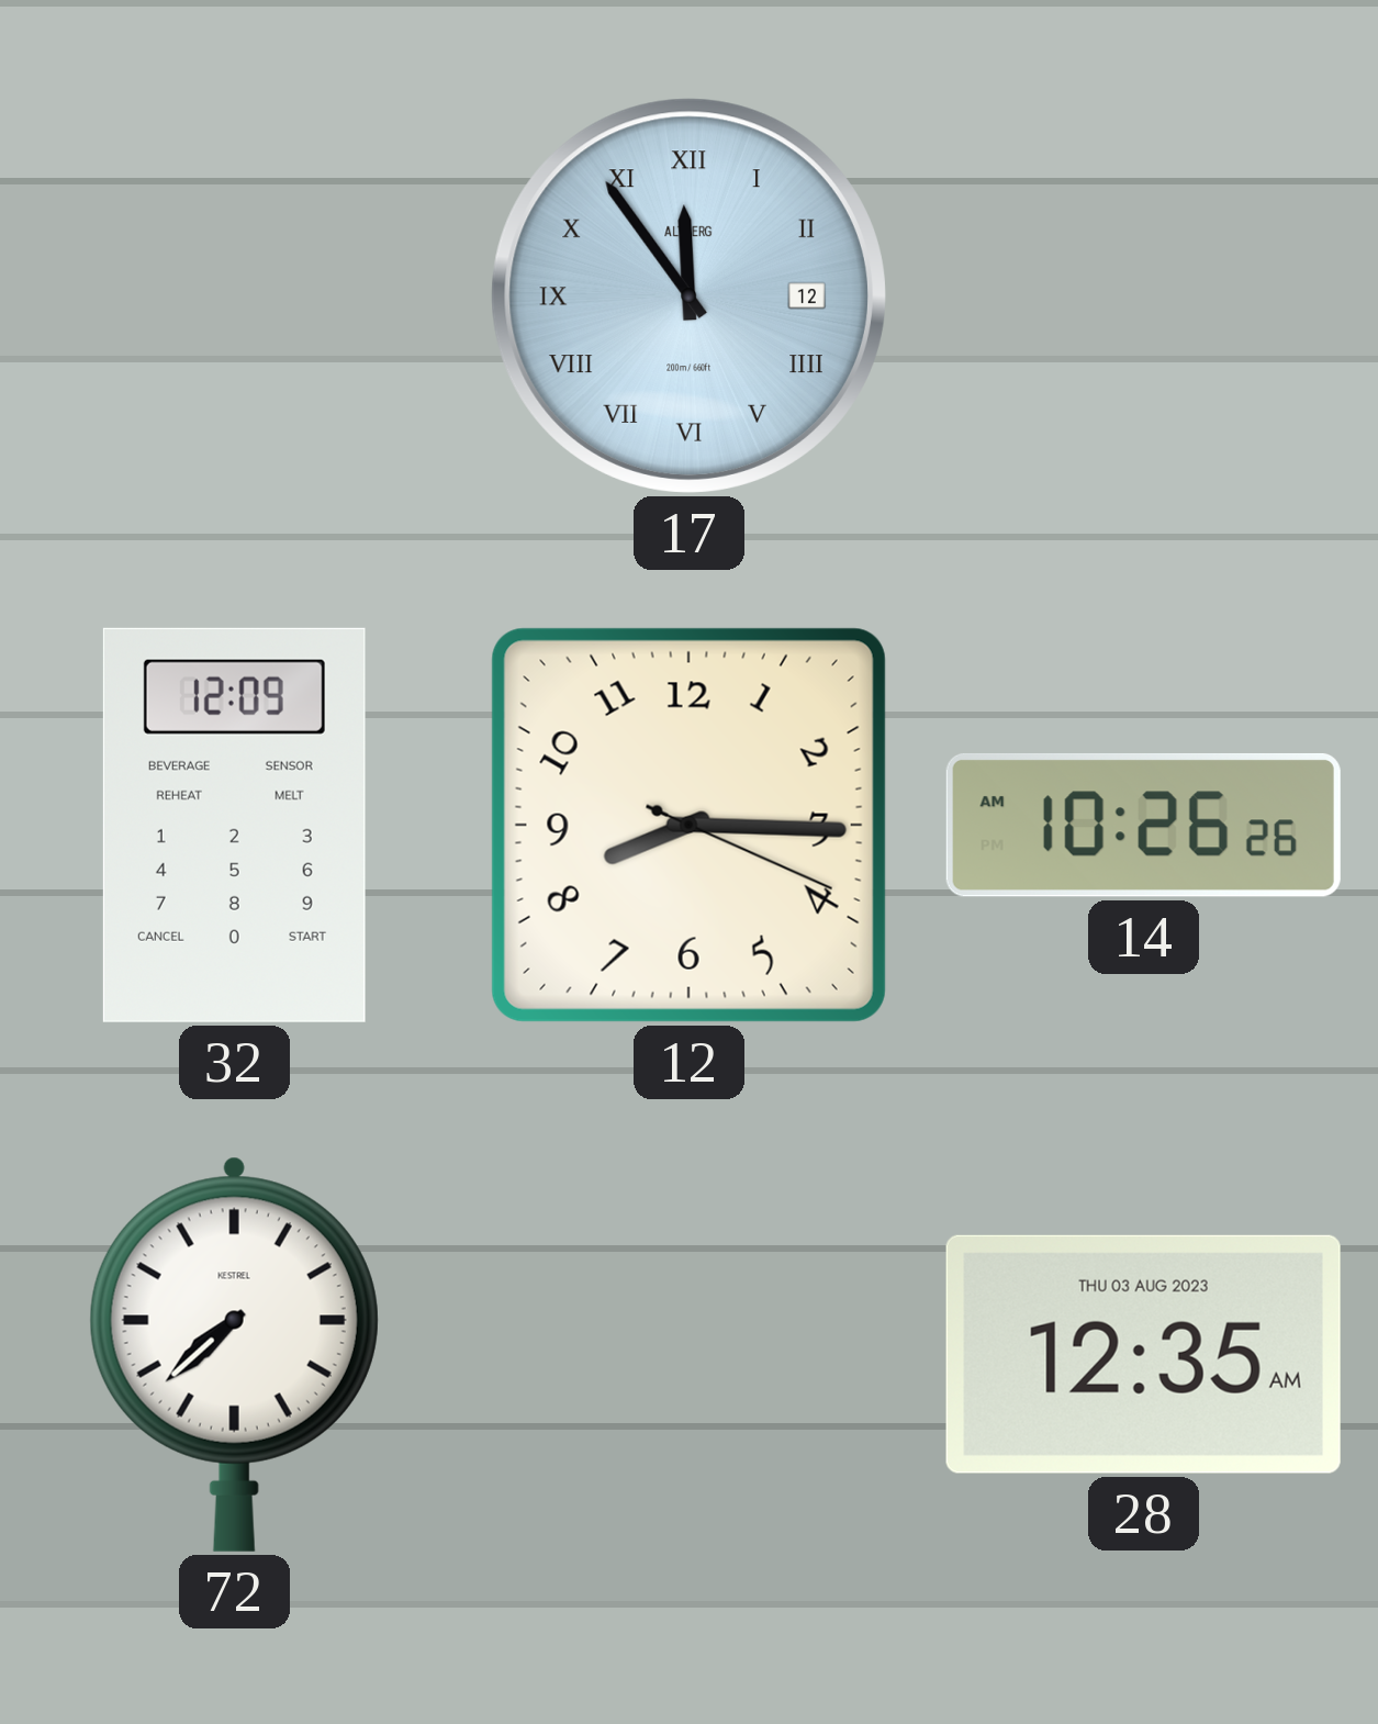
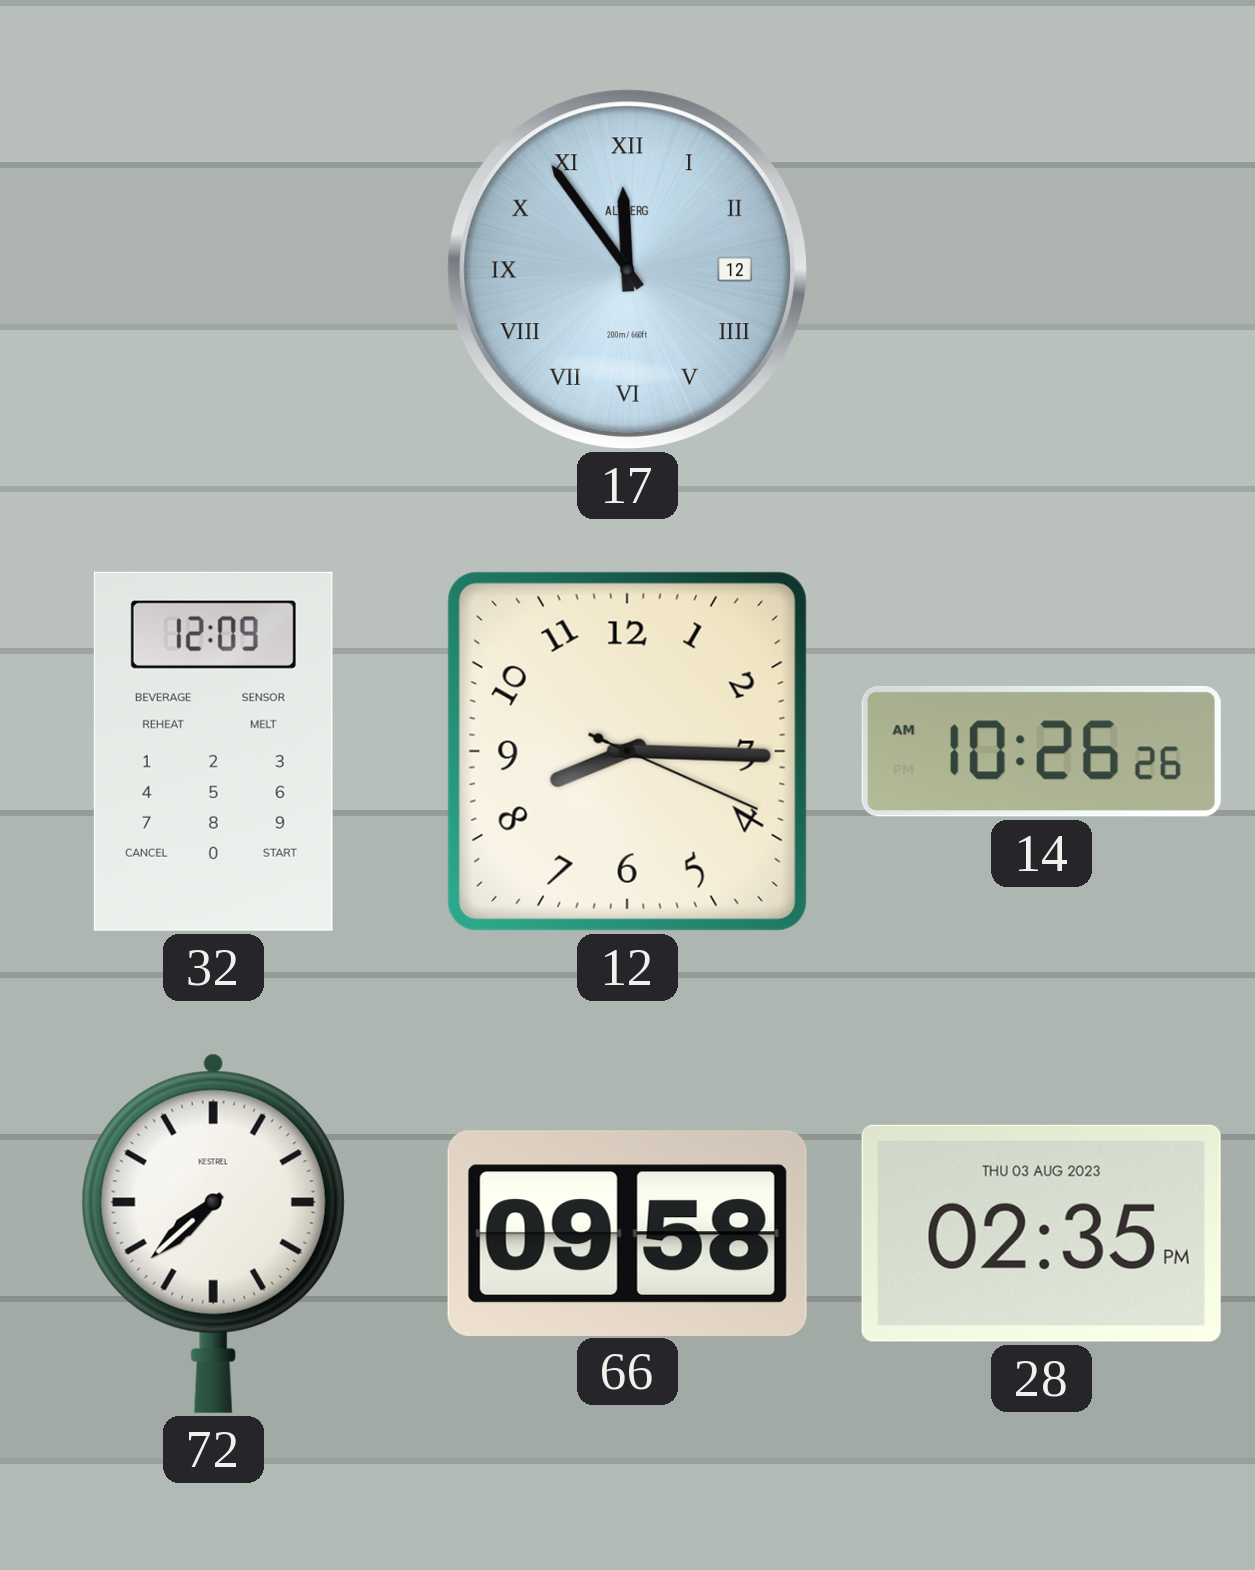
66: none -> 09:58 (627, 1233)
28: 12:35 -> 02:35 (1041, 1233)
